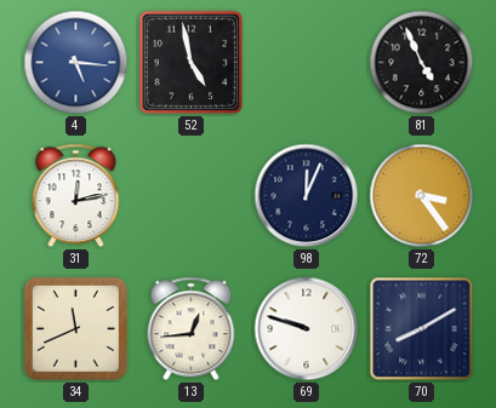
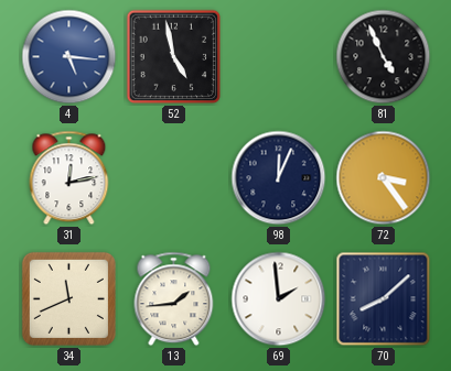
13: 12:44 -> 1:44 (174, 299)
69: 9:48 -> 1:59 (279, 299)
70: 8:10 -> 8:08 (384, 299)
